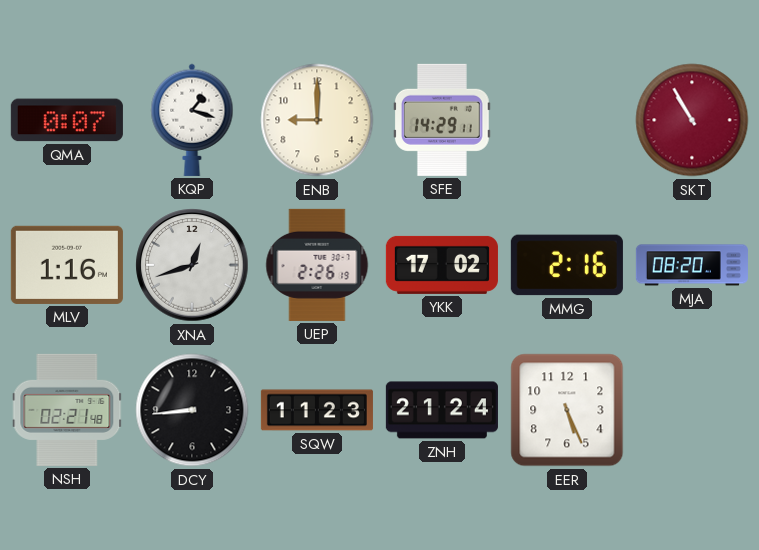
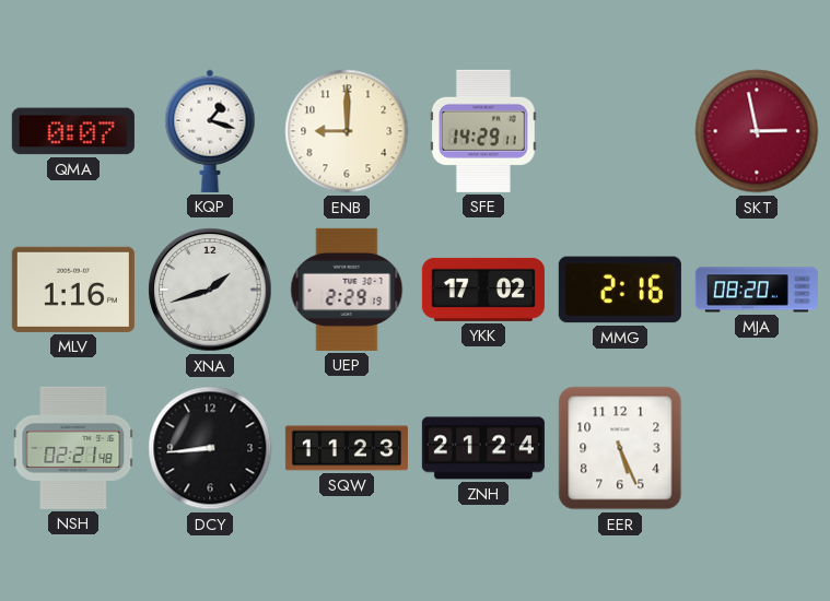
SKT: 10:55 -> 2:58 (757, 131)
XNA: 12:42 -> 1:42 (210, 290)
UEP: 2:26 -> 2:29 (347, 290)
